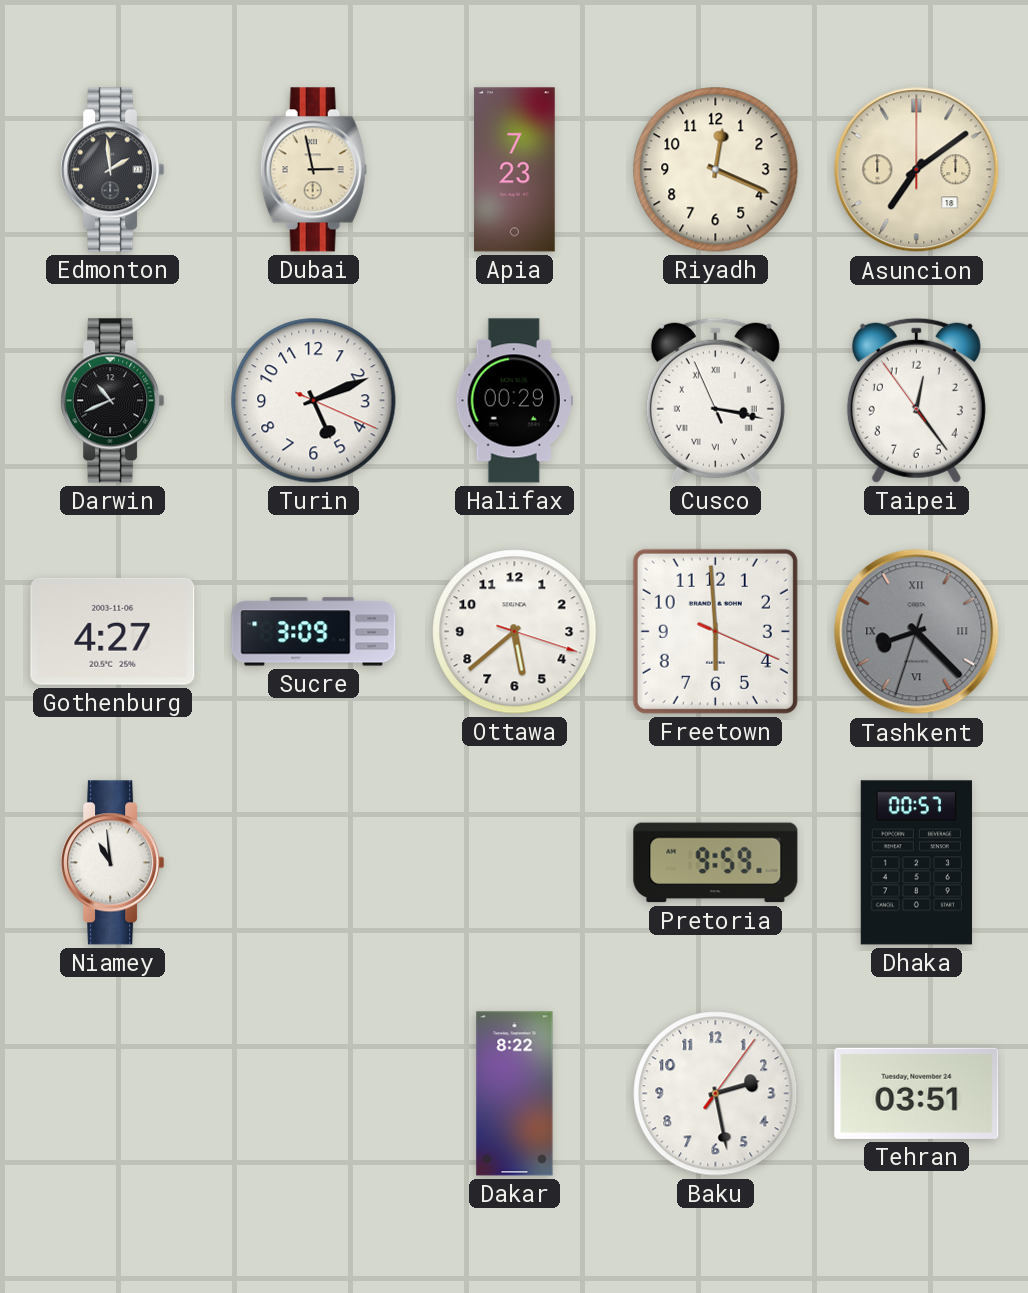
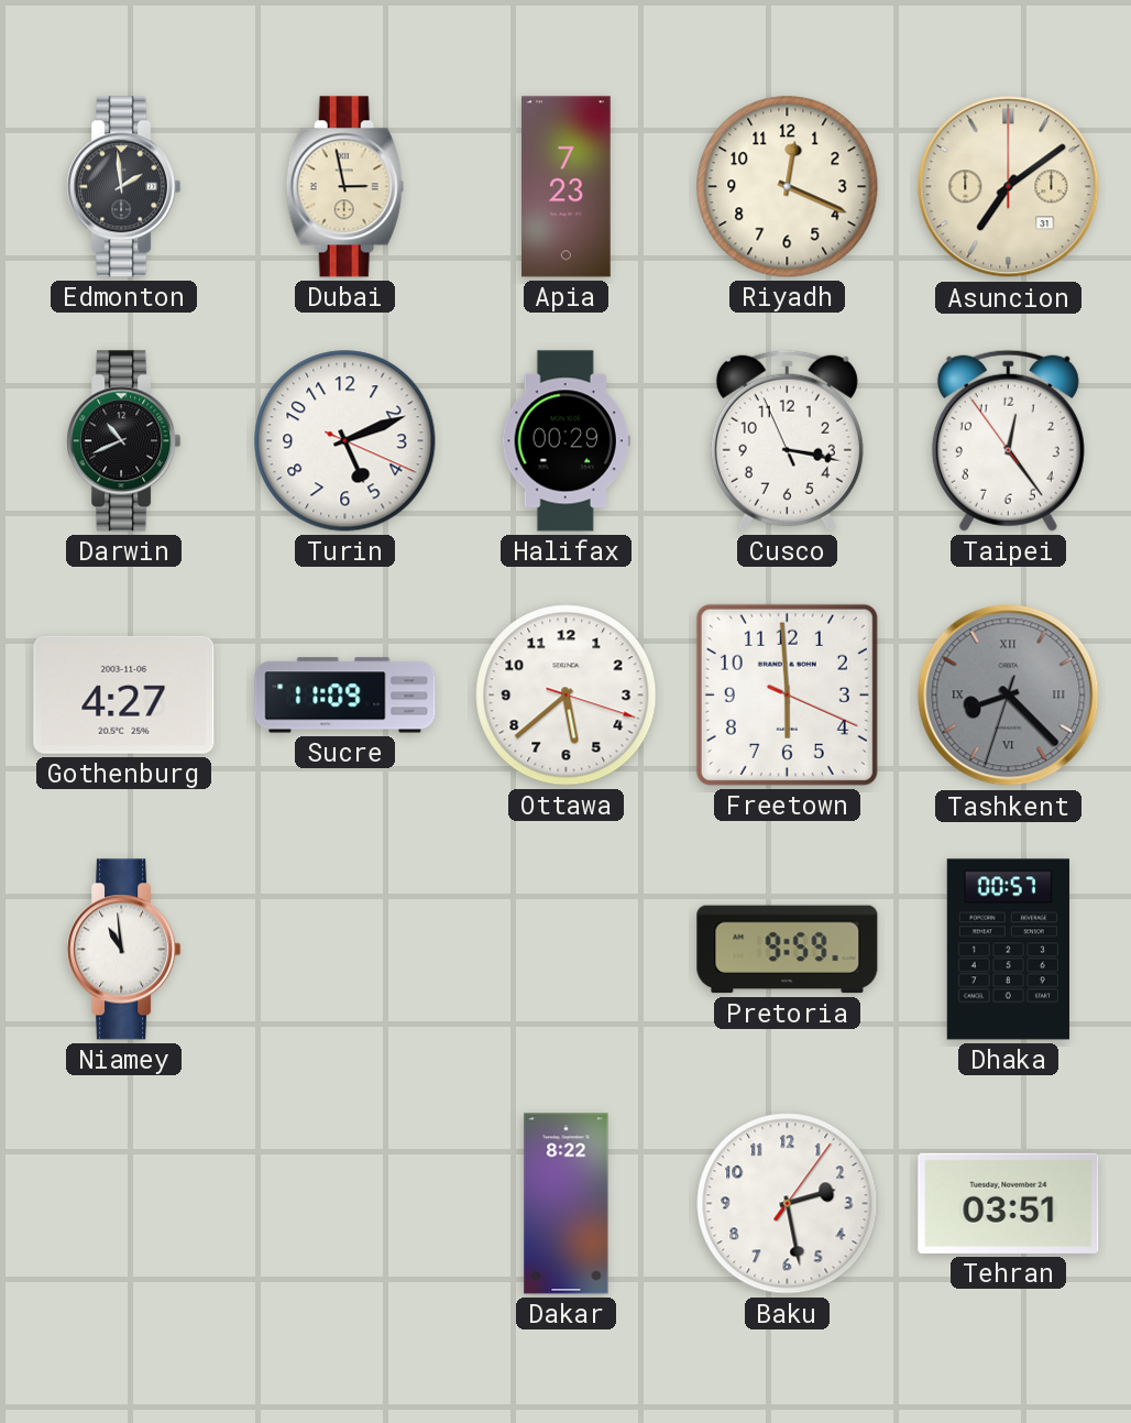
Asuncion date: 18 -> 31 (1009, 187)
Cusco numerals: Roman -> Arabic (787, 440)
Sucre: 3:09 -> 11:09 (345, 696)
